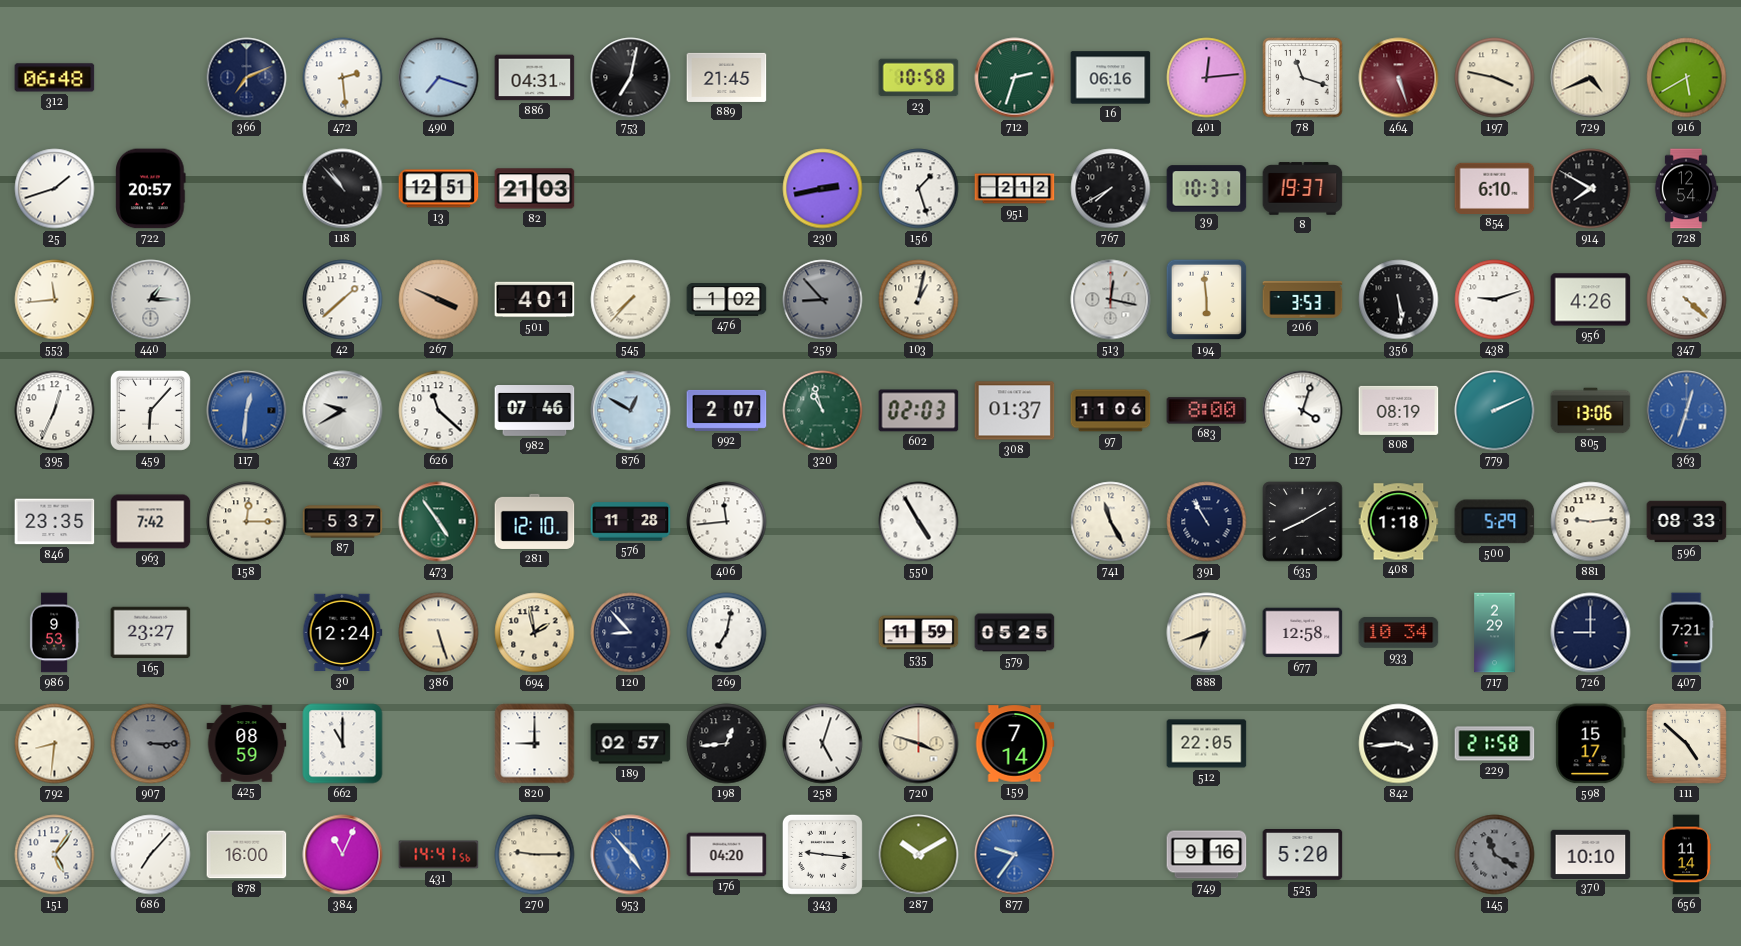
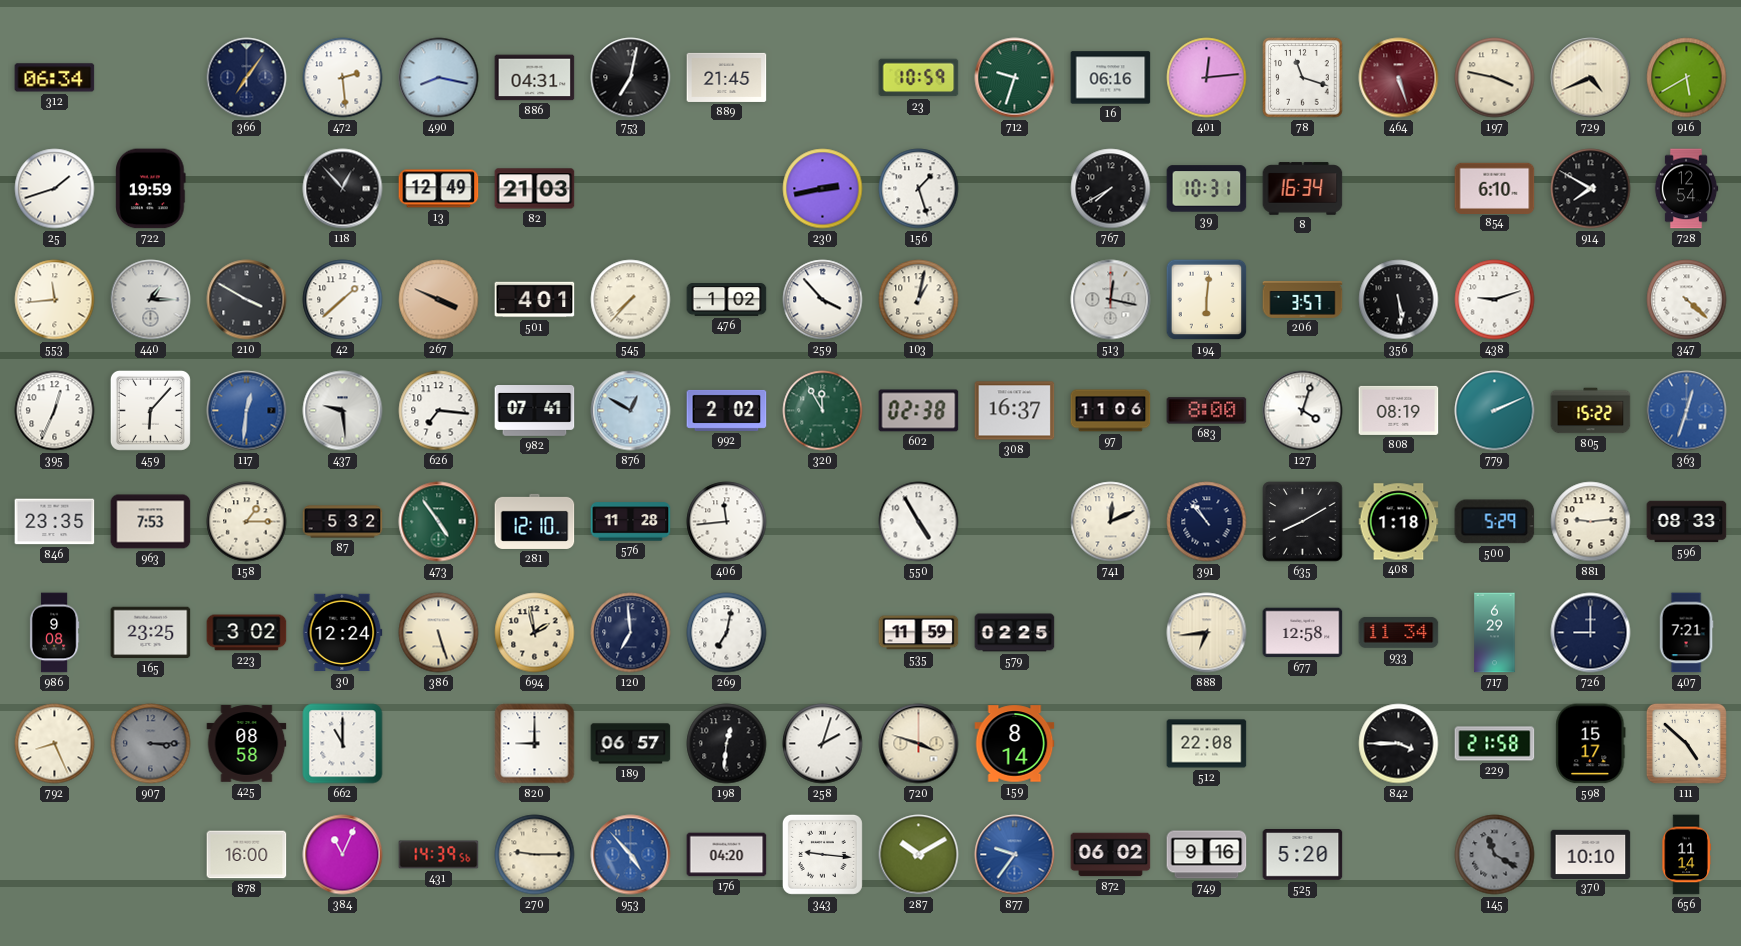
312: 06:48 -> 06:34 (55, 78)
366: 7:11 -> 7:06 (247, 78)
490: 7:18 -> 8:17 (439, 78)
23: 10:58 -> 10:59 (919, 78)
712: 2:33 -> 9:33 (1015, 78)
722: 20:57 -> 19:59 (151, 189)
118: 10:53 -> 12:53 (343, 189)
13: 12:51 -> 12:49 (439, 189)
951: 2:12 -> none (1015, 189)
8: 19:37 -> 16:34 (1303, 189)
210: none -> 3:50 (247, 300)
259: 8:53 -> 3:53 (823, 300)
259 dial: grey -> white (823, 300)
194: 5:59 -> 6:01 (1207, 300)
206: 3:53 -> 3:57 (1303, 299)
956: 4:26 -> none (1591, 300)
437: 9:40 -> 9:29 (343, 411)
626: 11:22 -> 7:16 (439, 411)
982: 07:46 -> 07:41 (535, 411)
992: 2:07 -> 2:02 (727, 410)
320: 10:57 -> 11:55 (823, 411)
602: 02:03 -> 02:38 (919, 411)
308: 01:37 -> 16:37 (1015, 411)
805: 13:06 -> 15:22 (1591, 411)
963: 7:42 -> 7:53 (151, 522)
158: 12:15 -> 1:15 (247, 522)
87: 5:37 -> 5:32 (343, 522)
741: 11:25 -> 12:11 (1111, 522)
391: 10:55 -> 10:53 (1207, 522)
986: 9:53 -> 9:08 (54, 633)
165: 23:27 -> 23:25 (151, 633)
223: none -> 3:02 (247, 633)
120: 8:53 -> 6:59 (631, 633)
579: 05:25 -> 02:25 (1015, 633)
888: 6:42 -> 6:44 (1207, 633)
933: 10:34 -> 11:34 (1399, 632)
717: 2:29 -> 6:29 (1495, 633)
792: 8:31 -> 8:26 (55, 744)
425: 08:59 -> 08:58 (247, 744)
189: 02:57 -> 06:57 (631, 744)
198: 12:44 -> 12:31 (727, 744)
258: 5:03 -> 2:03 (823, 744)
159: 7:14 -> 8:14 (1015, 744)
512: 22:05 -> 22:08 (1207, 744)
842: 3:44 -> 3:45 (1399, 744)
151: 5:06 -> none (55, 855)
686: 7:07 -> none (151, 855)
431: 14:41 -> 14:39 (439, 855)
872: none -> 06:02 (1111, 855)
